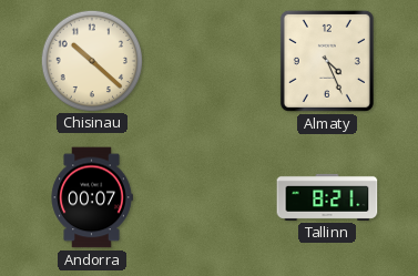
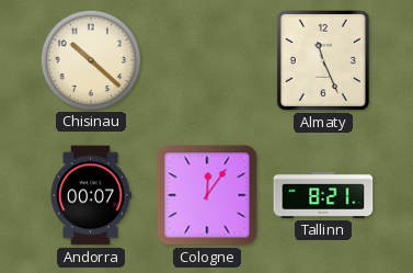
Almaty: 4:26 -> 11:26 (323, 60)
Cologne: none -> 12:06 (207, 195)
